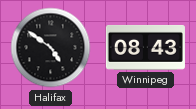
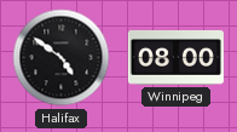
Winnipeg: 08:43 -> 08:00 (175, 57)
